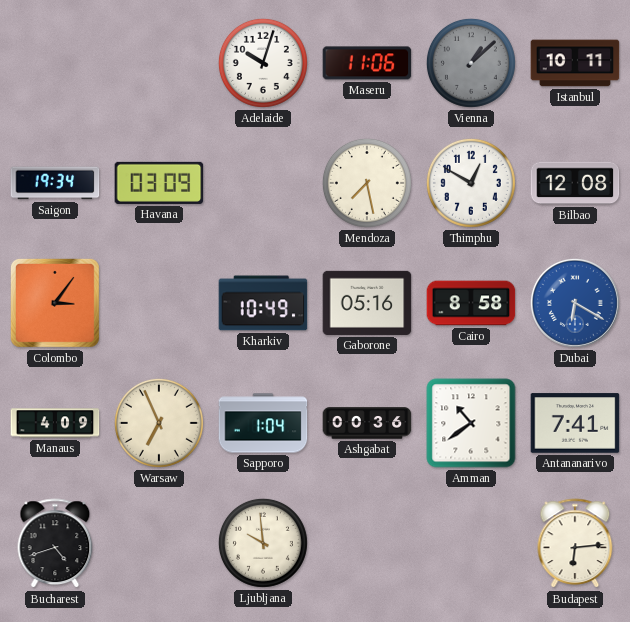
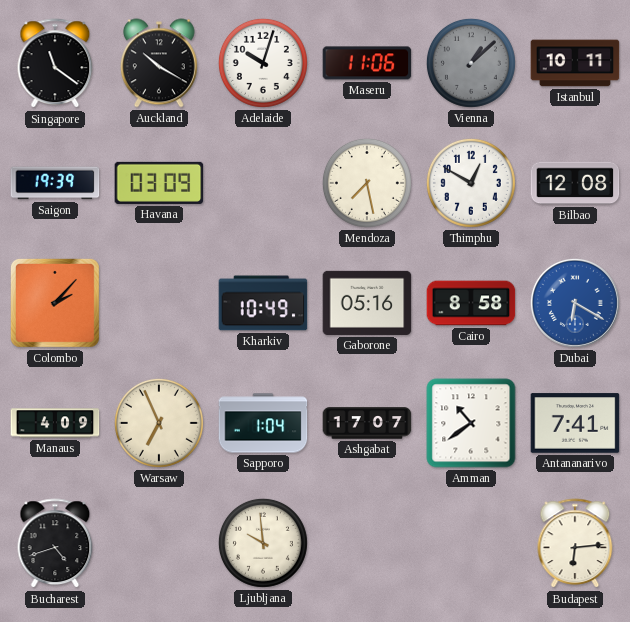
Singapore: none -> 11:21 (55, 64)
Auckland: none -> 10:20 (159, 63)
Saigon: 19:34 -> 19:39 (55, 183)
Colombo: 3:06 -> 2:07 (55, 303)
Ashgabat: 00:36 -> 17:07 (367, 423)
